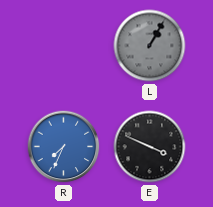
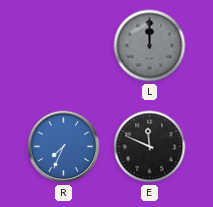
L: 1:05 -> 12:00 (150, 46)
E: 3:49 -> 11:49 (150, 147)
